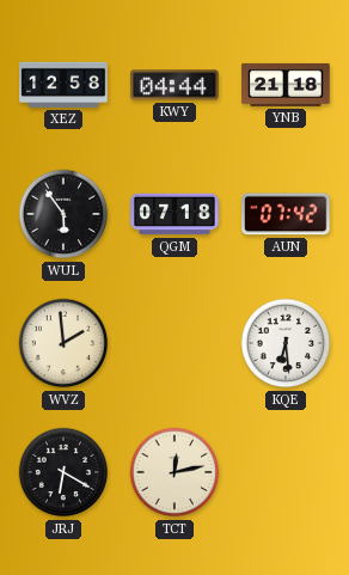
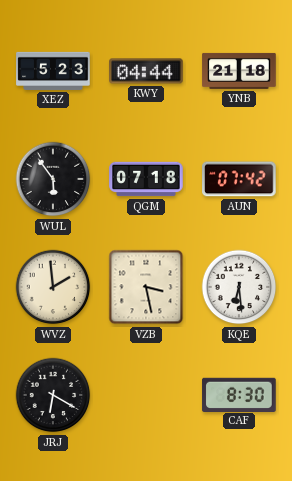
XEZ: 12:58 -> 5:23 (53, 71)
VZB: none -> 3:28 (146, 287)
TCT: 12:13 -> none (174, 472)
CAF: none -> 8:30 (239, 394)
